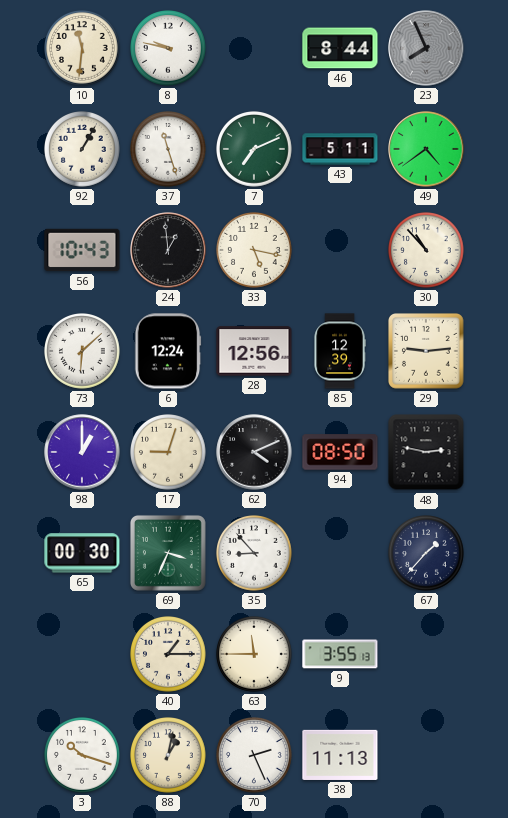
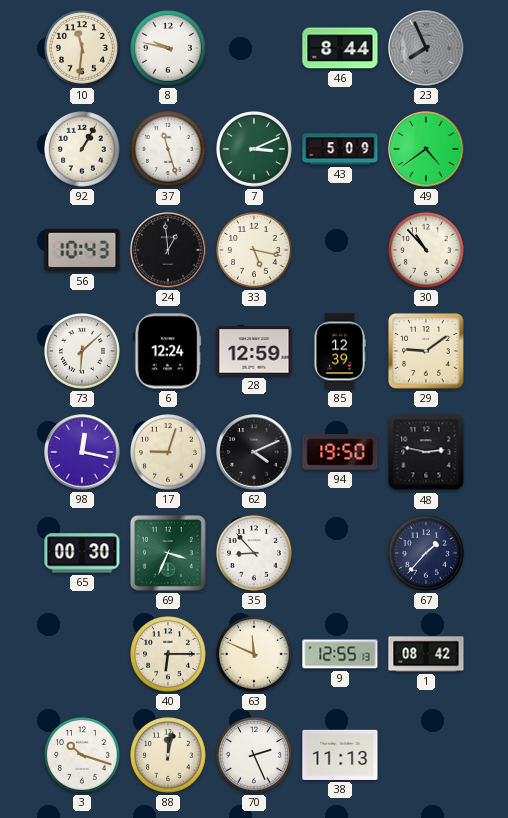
7: 7:11 -> 3:11 (255, 150)
43: 5:11 -> 5:09 (340, 149)
28: 12:56 -> 12:59 (254, 351)
29: 9:14 -> 9:09 (427, 352)
98: 1:00 -> 12:17 (82, 452)
94: 08:50 -> 19:50 (340, 452)
40: 1:15 -> 6:15 (169, 655)
63: 11:45 -> 11:49 (255, 655)
9: 3:55 -> 12:55 (340, 654)
1: none -> 08:42 (426, 654)
88: 1:02 -> 12:02 (169, 756)
